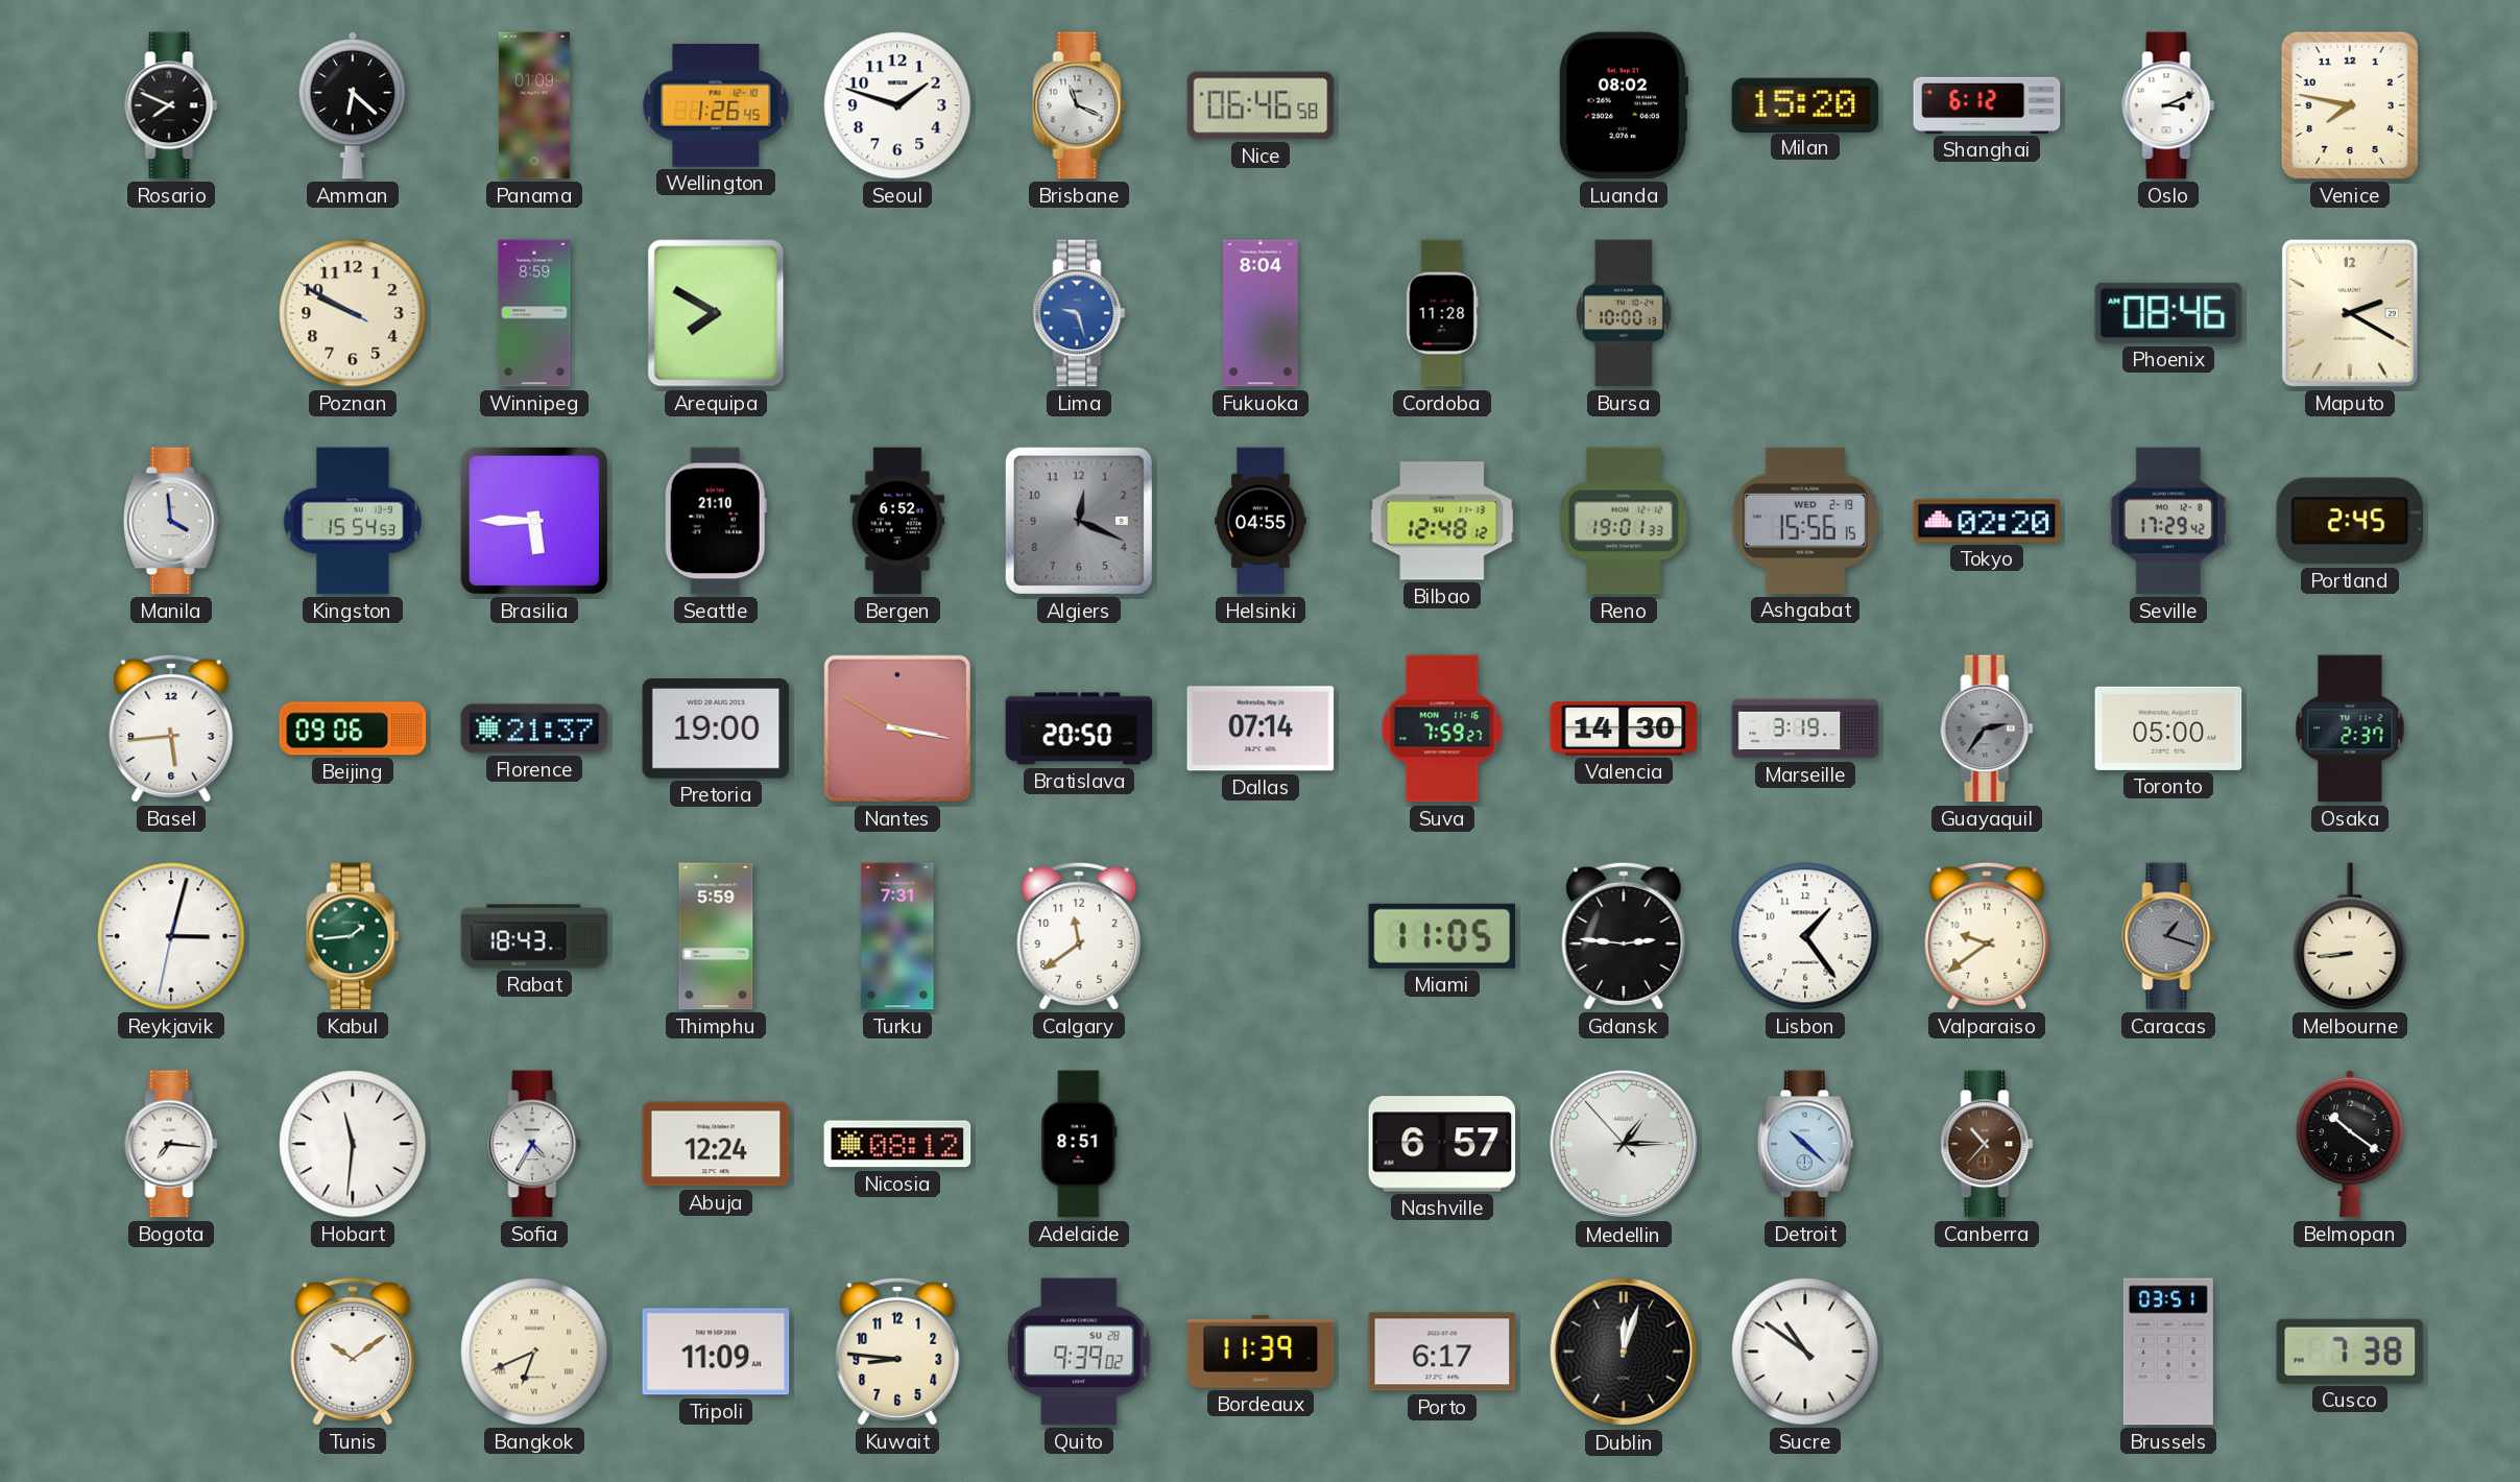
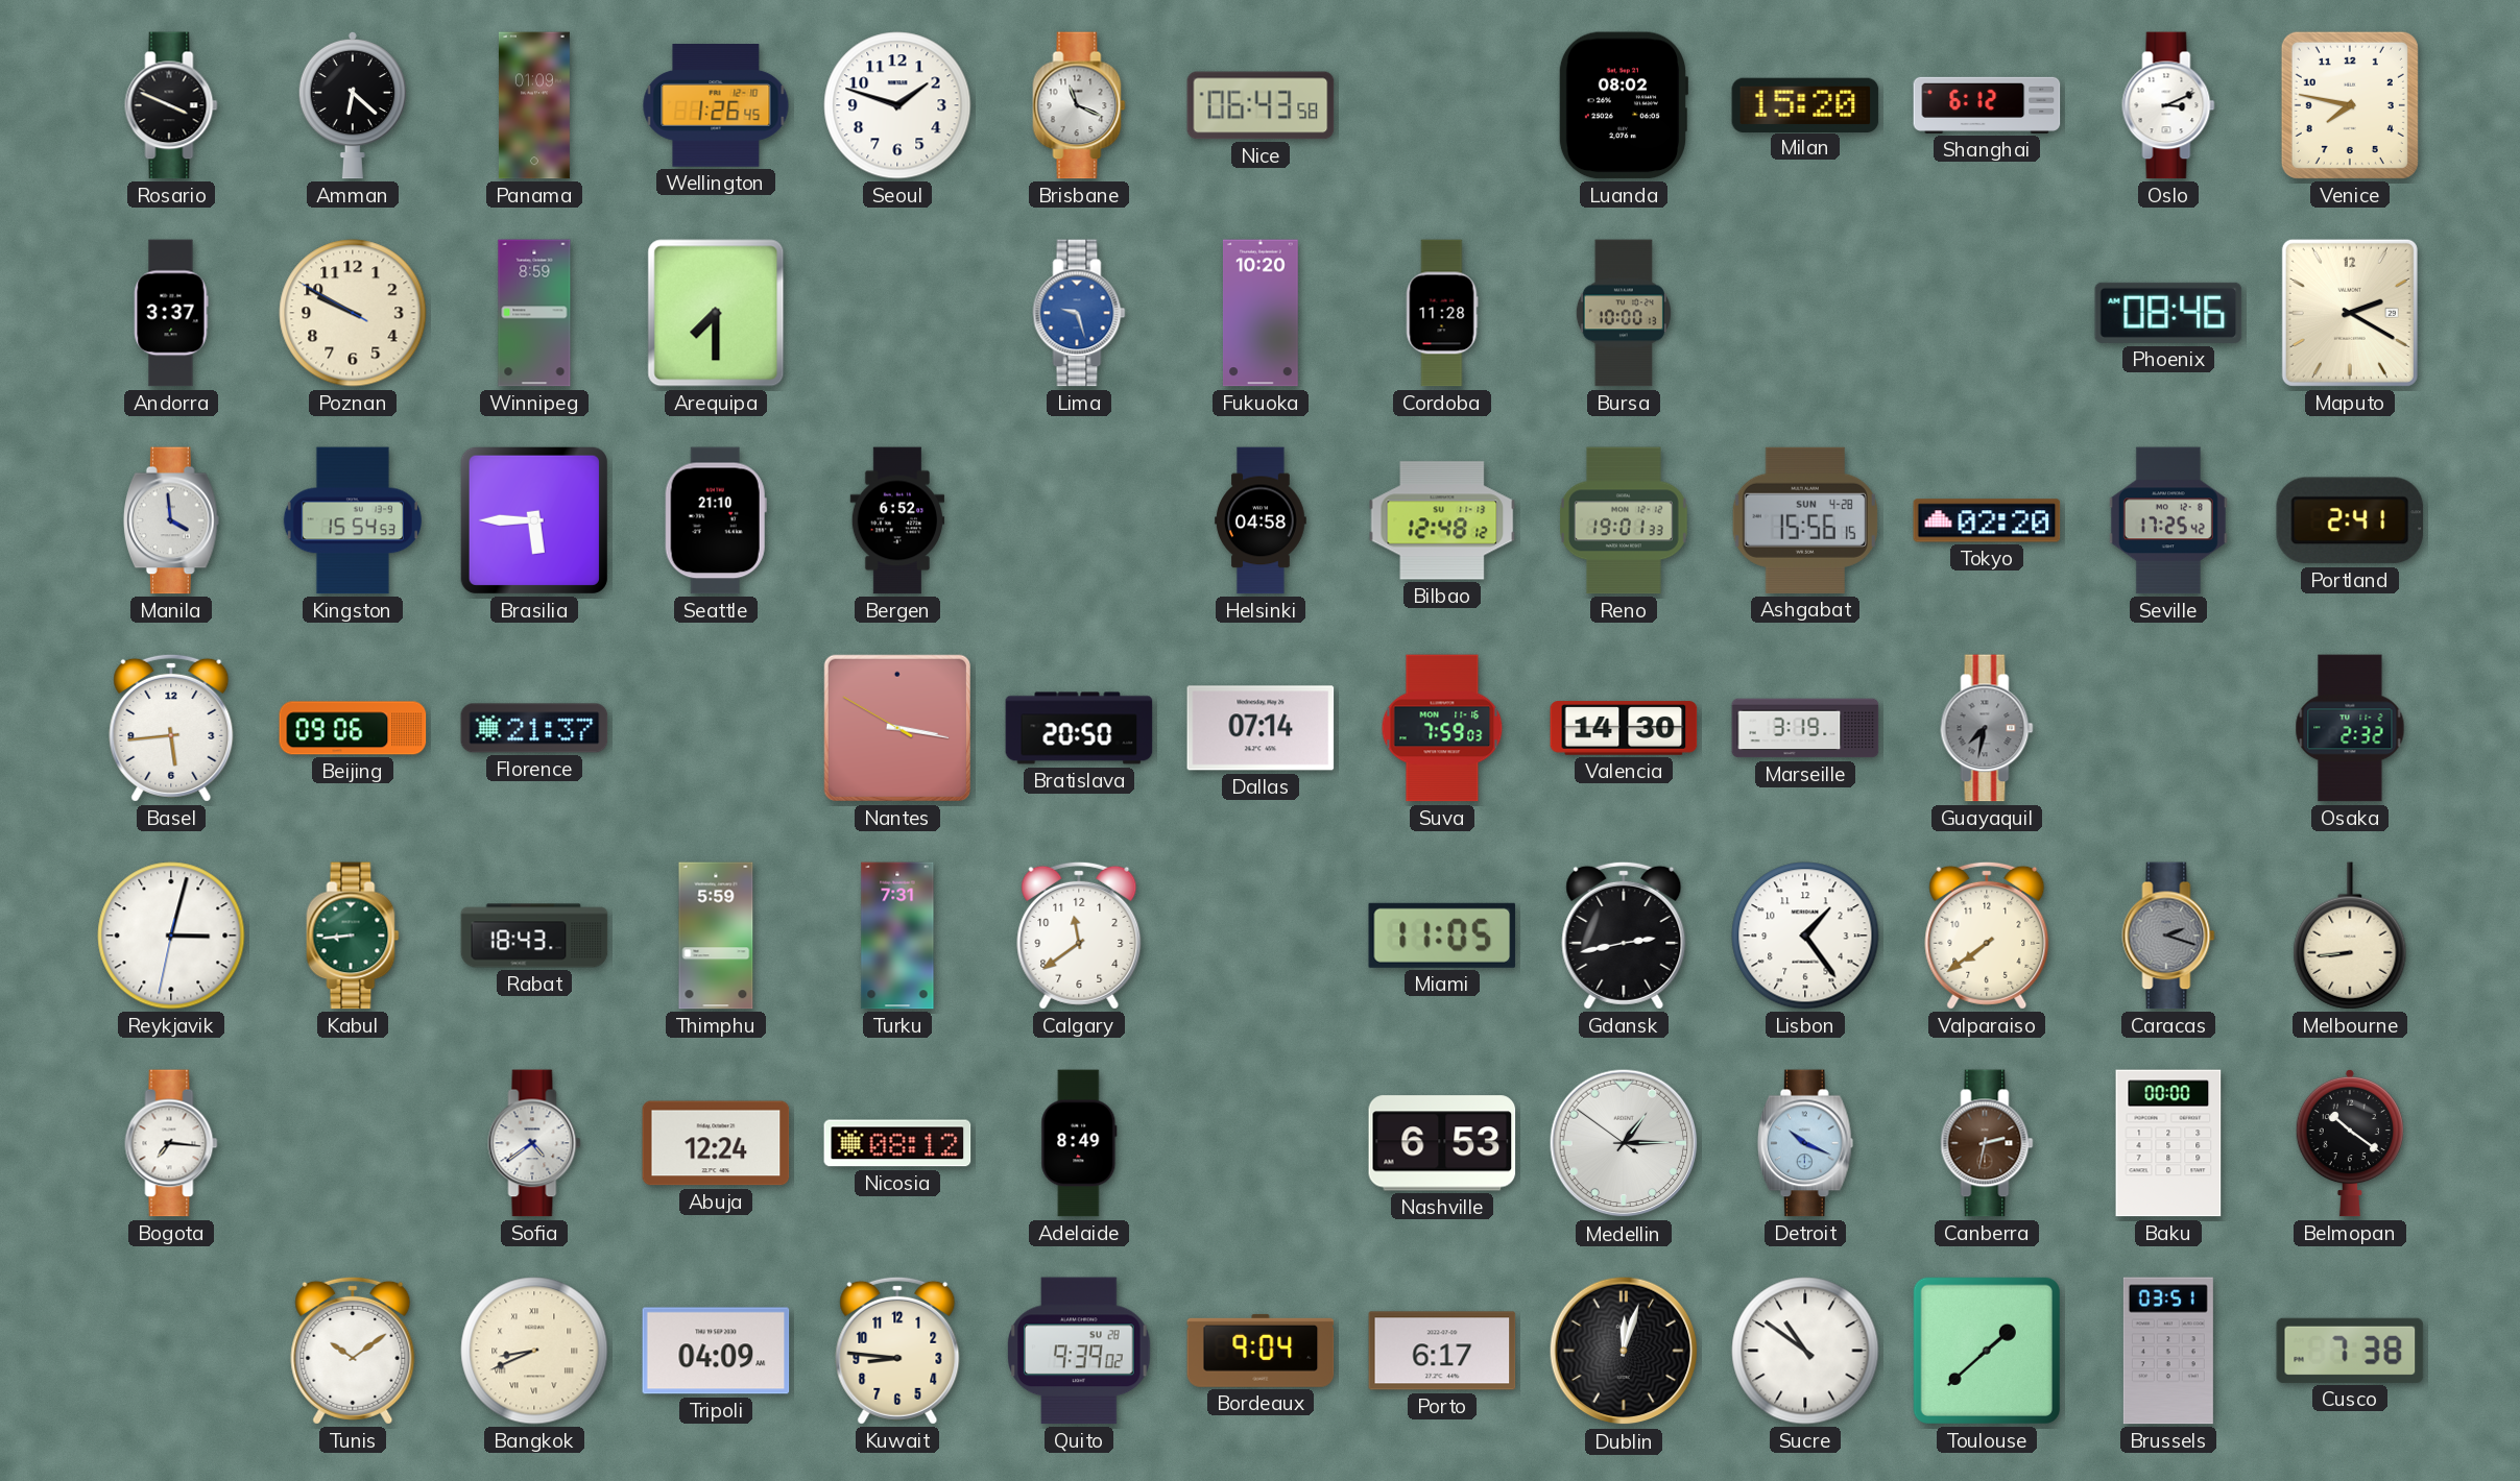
Rosario: 7:49 -> 3:49 (171, 105)
Nice: 06:46 -> 06:43 (1261, 105)
Andorra: none -> 3:37 (171, 313)
Arequipa: 7:50 -> 7:30 (716, 313)
Fukuoka: 8:04 -> 10:20 (1261, 313)
Algiers: 12:19 -> none (1079, 521)
Helsinki: 04:55 -> 04:58 (1261, 520)
Ashgabat date: WED 2-19 -> SUN 4-28 (1805, 520)
Seville: 17:29 -> 17:25 (2168, 520)
Portland: 2:45 -> 2:41 (2350, 520)
Pretoria: 19:00 -> none (716, 728)
Suva: 7:59:27 -> 7:59:03 (1442, 728)
Guayaquil: 2:36 -> 7:32 (1987, 728)
Toronto: 05:00 -> none (2168, 728)
Osaka: 2:37 -> 2:32 (2350, 728)
Kabul: 1:44 -> 8:44 (353, 936)
Gdansk: 2:46 -> 2:43 (1624, 936)
Valparaiso: 9:39 -> 7:39 (1987, 936)
Caracas: 1:18 -> 2:18 (2168, 936)
Hobart: 11:31 -> none (353, 1144)
Sofia: 4:35 -> 4:39 (534, 1143)
Adelaide: 8:51 -> 8:49 (1079, 1143)
Nashville: 6:57 -> 6:53 (1442, 1143)
Medellin: 1:14:53 -> 1:14:51 (1624, 1143)
Detroit: 10:22 -> 10:19 (1805, 1143)
Canberra: 10:37 -> 2:32 (1987, 1143)
Baku: none -> 00:00 (2168, 1143)
Bangkok: 6:41 -> 8:41 (534, 1351)
Tripoli: 11:09 -> 04:09 (716, 1351)
Bordeaux: 11:39 -> 9:04 (1261, 1351)
Toulouse: none -> 1:38 (1987, 1351)
